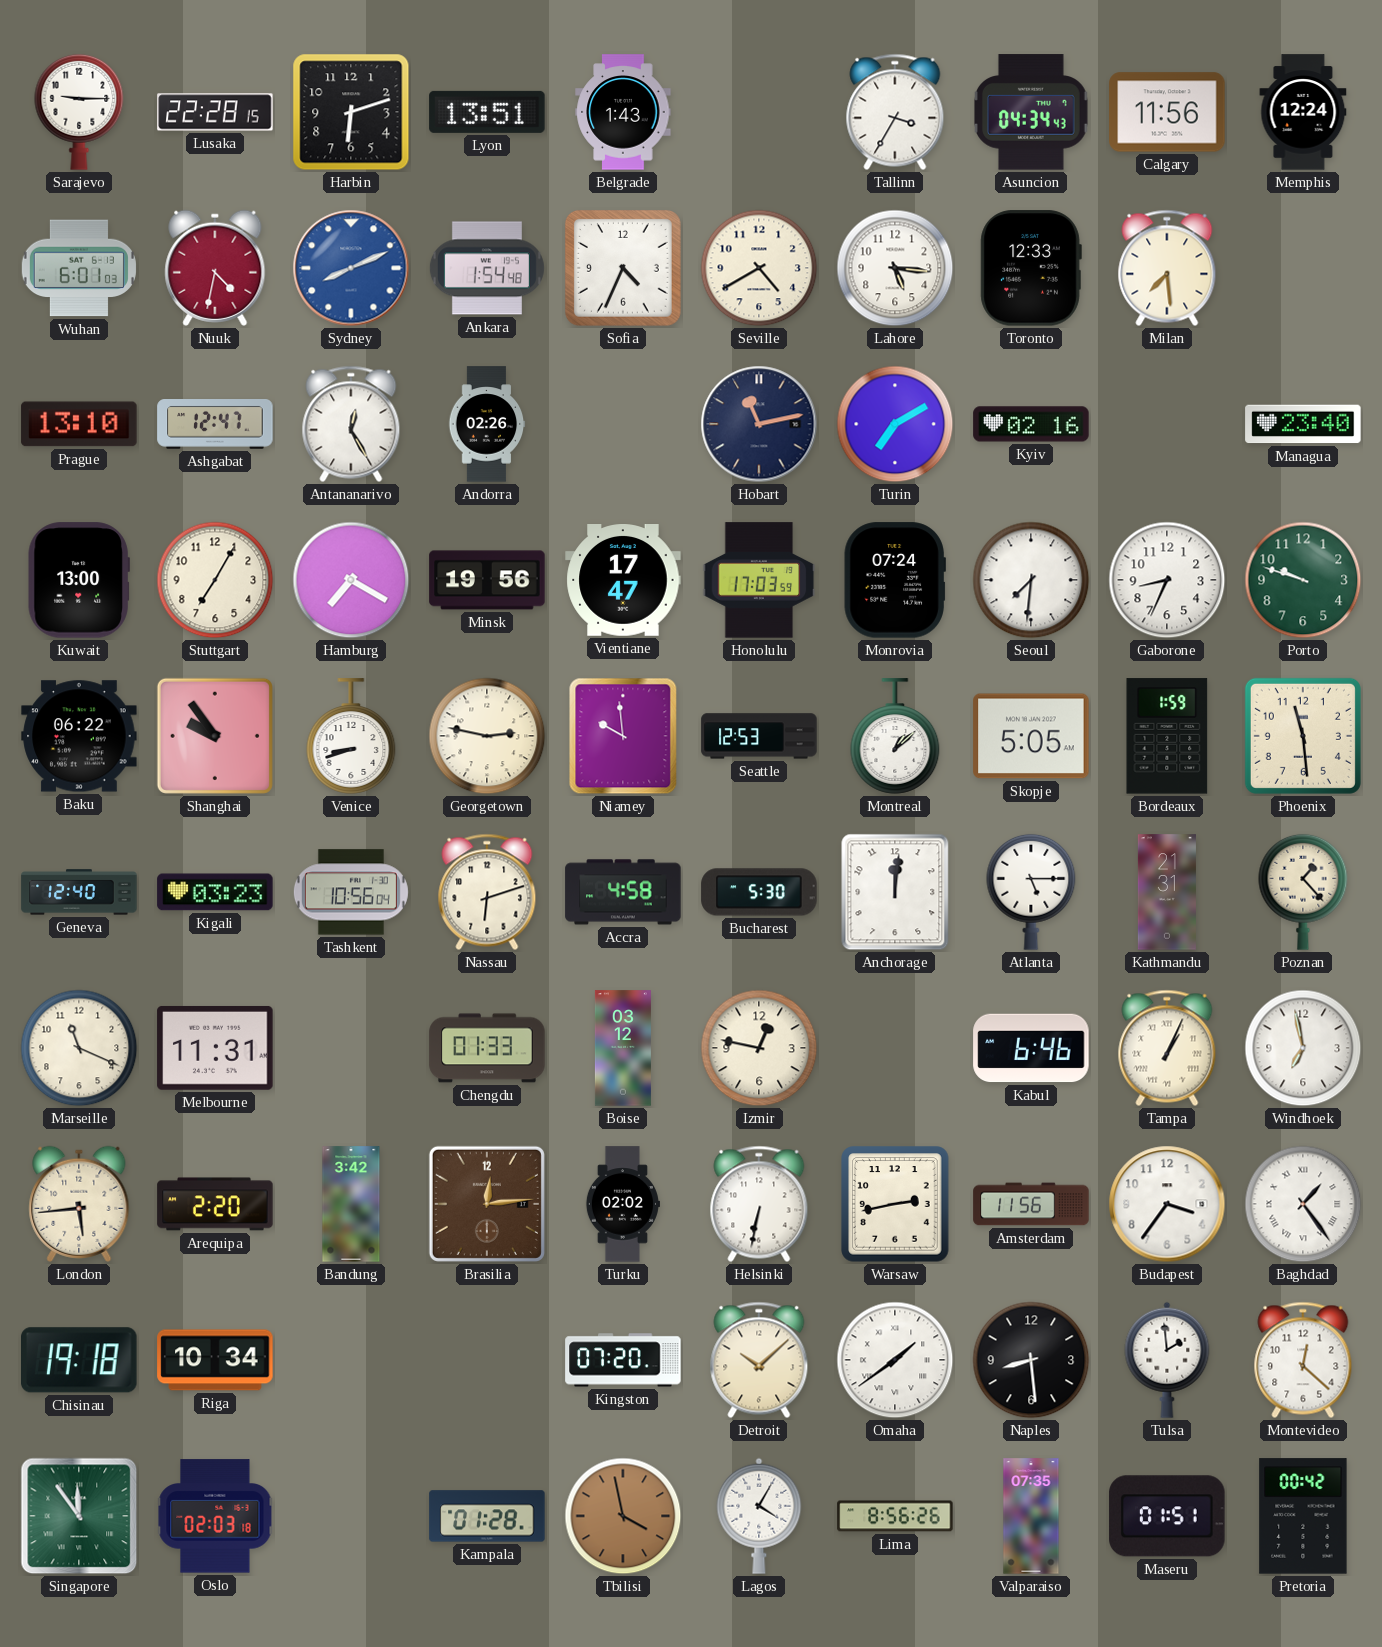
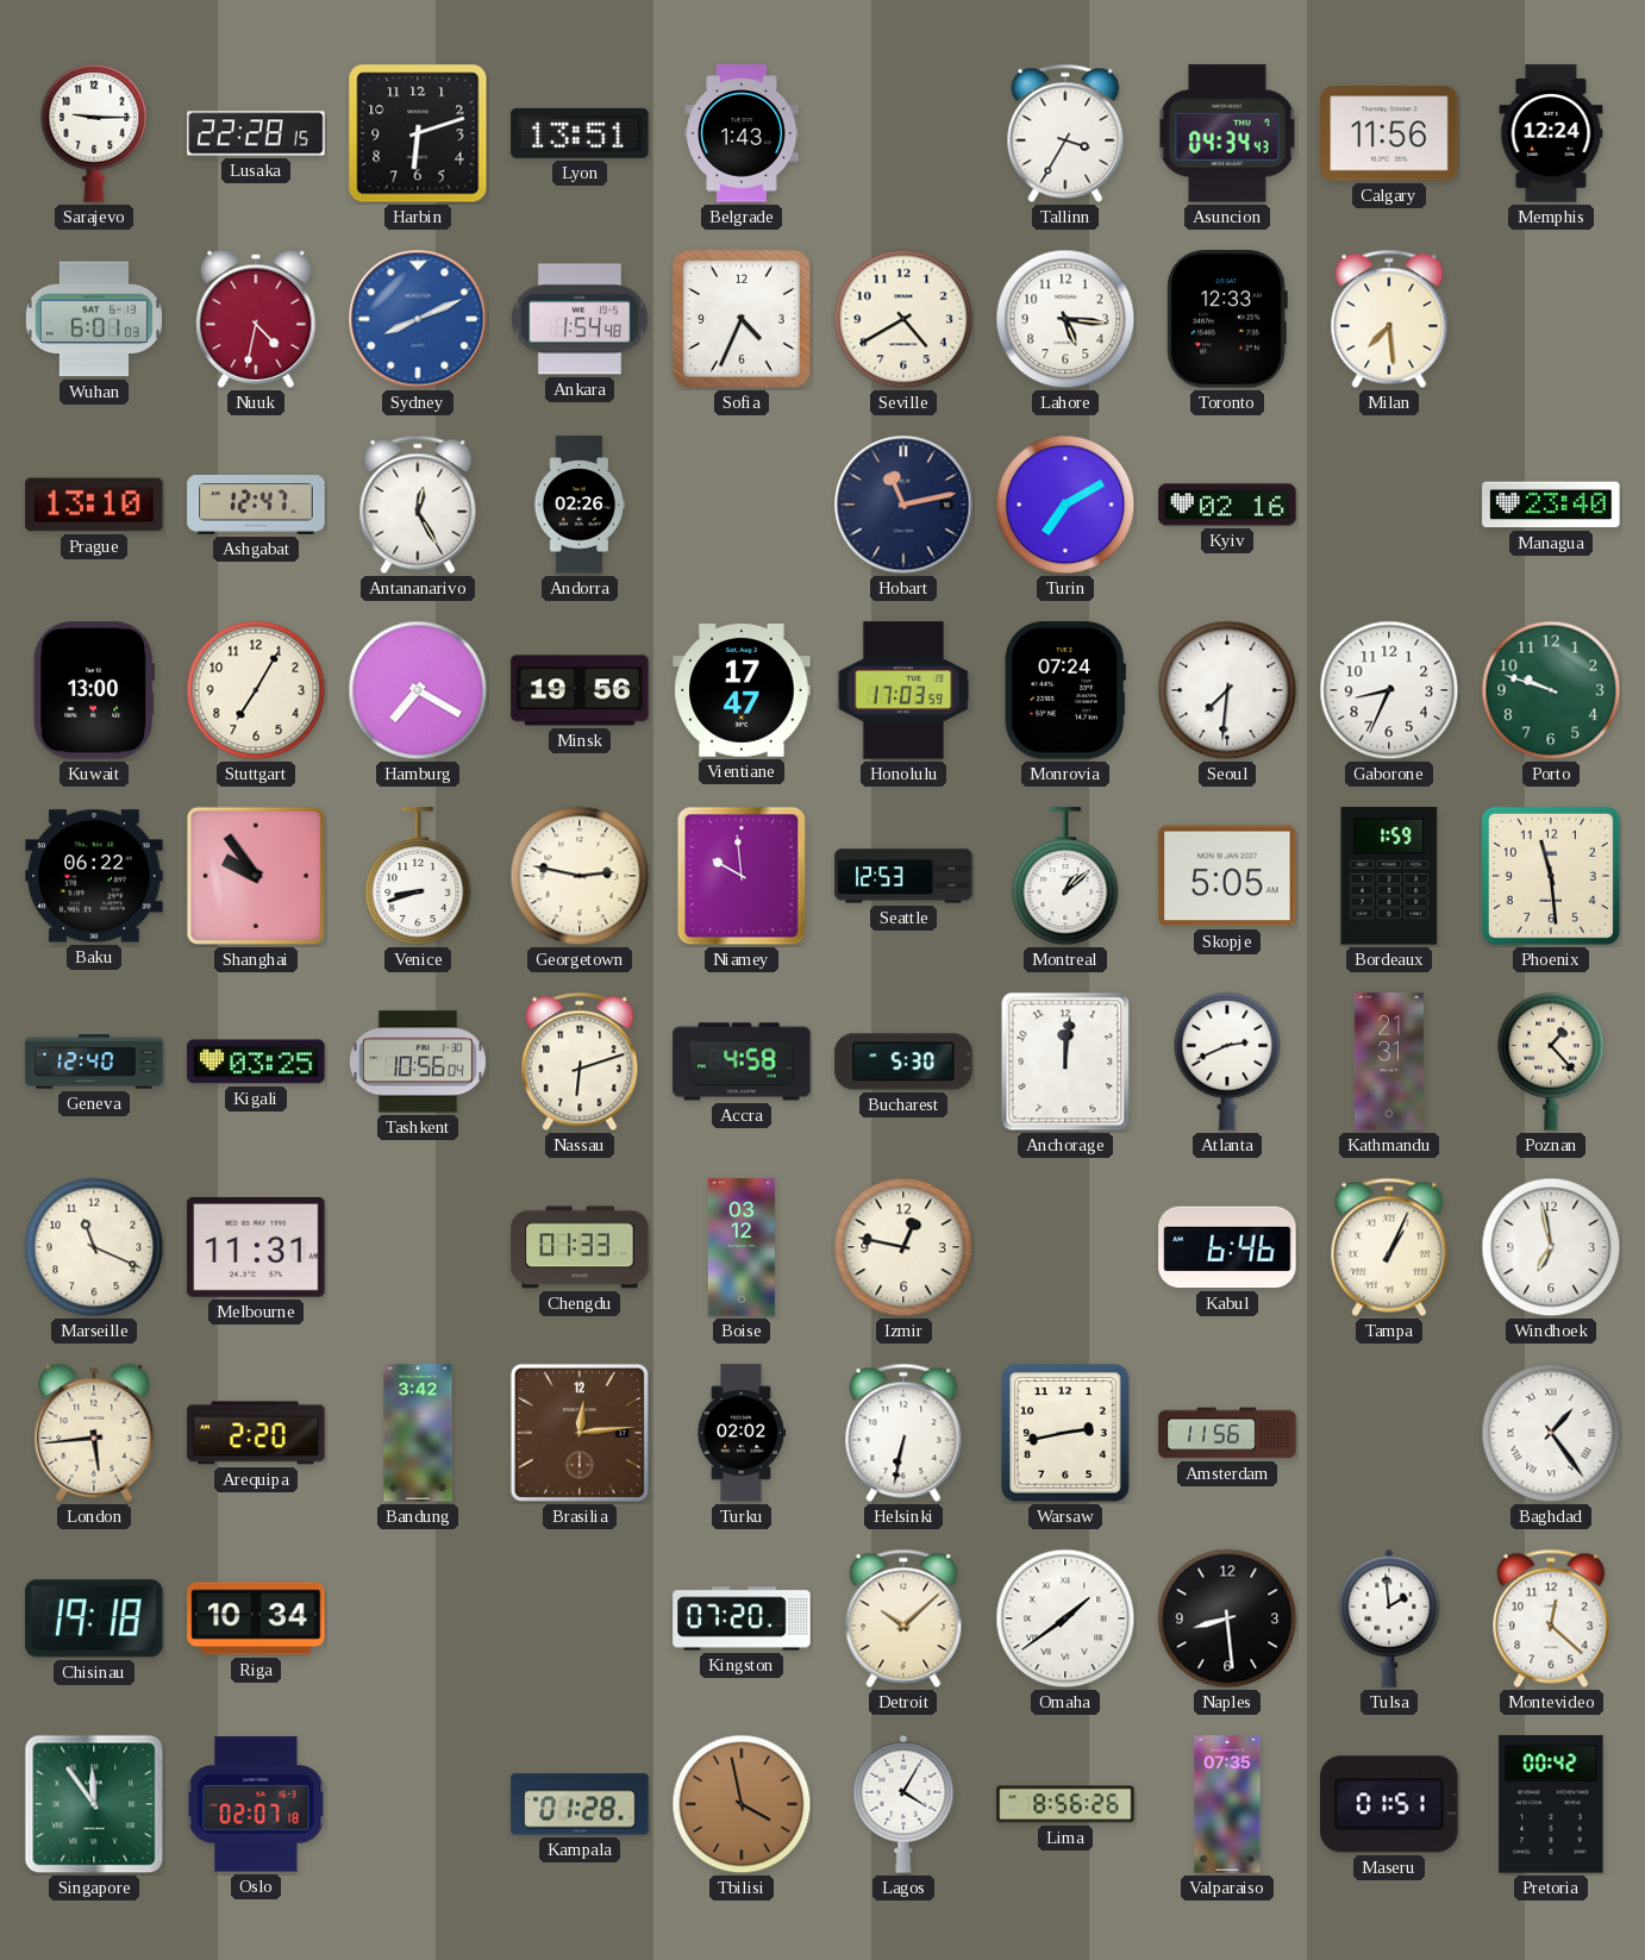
Kigali: 03:23 -> 03:25 (256, 1062)
Atlanta: 5:15 -> 2:41 (1227, 1062)
Budapest: 3:36 -> none (1167, 1204)
Oslo: 02:03 -> 02:07 (256, 1804)
